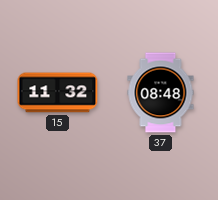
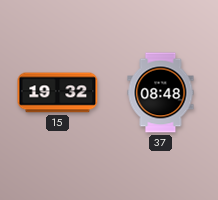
15: 11:32 -> 19:32 (58, 93)
